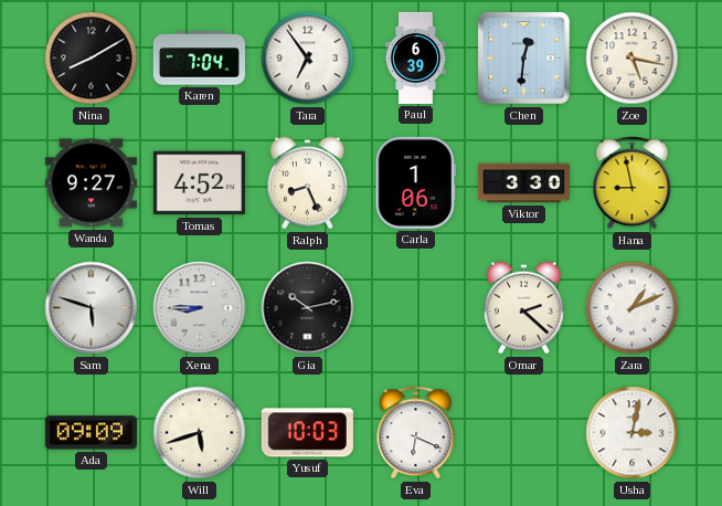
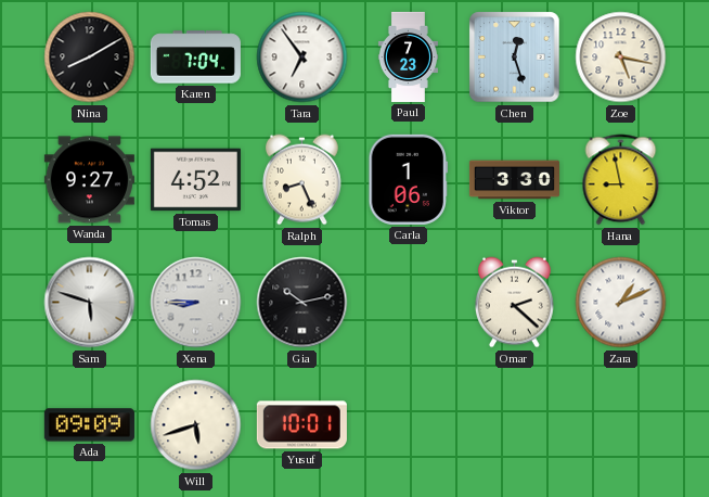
Paul: 6:39 -> 7:23 (408, 56)
Chen: 12:31 -> 12:27 (515, 58)
Yusuf: 10:03 -> 10:01 (301, 425)
Eva: 6:19 -> none (416, 433)
Usha: 3:02 -> none (633, 433)
